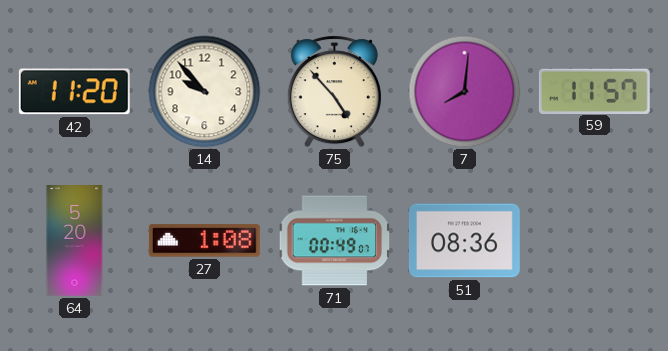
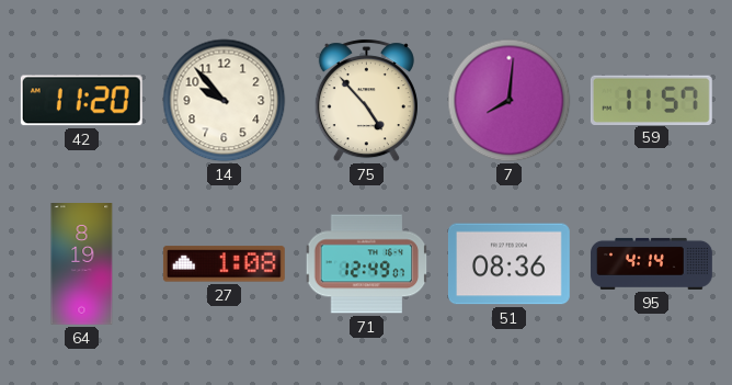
64: 5:20 -> 8:19 (82, 264)
71: 00:49 -> 12:49 (367, 264)
95: none -> 4:14 (652, 263)
